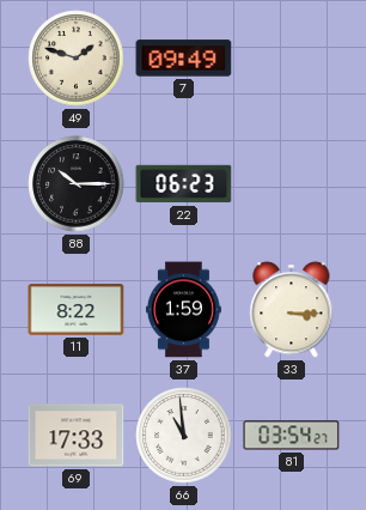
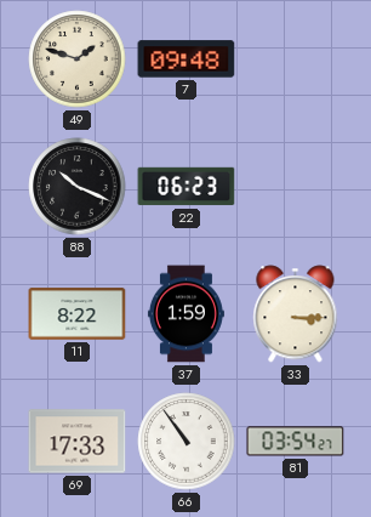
7: 09:49 -> 09:48 (187, 59)
88: 10:15 -> 10:19 (78, 187)
66: 10:59 -> 10:54 (187, 442)
